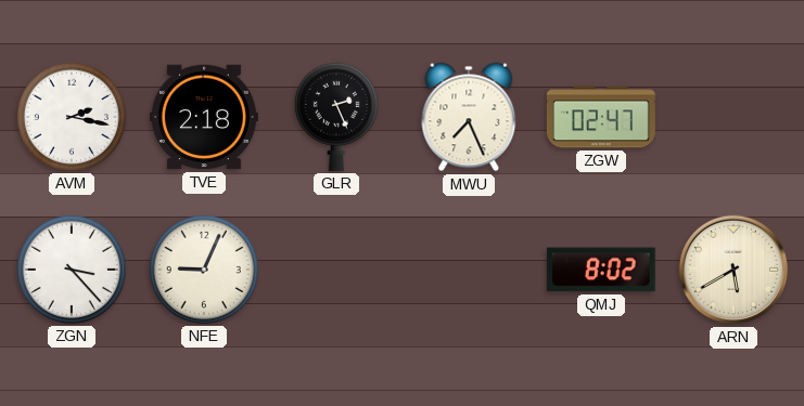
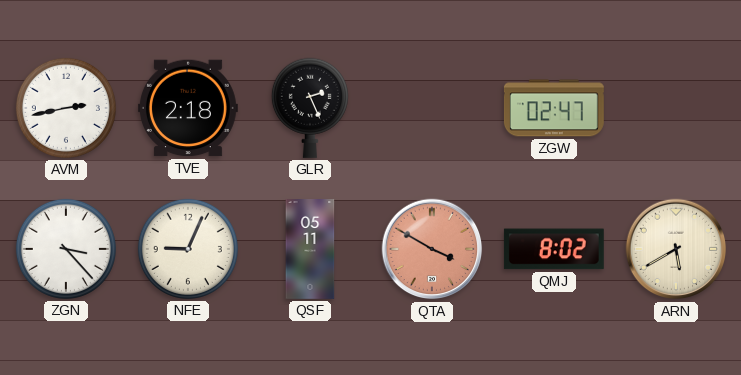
AVM: 2:17 -> 2:43 (66, 108)
MWU: 7:26 -> none (469, 117)
QSF: none -> 05:11 (310, 250)
QTA: none -> 3:50 (432, 249)
